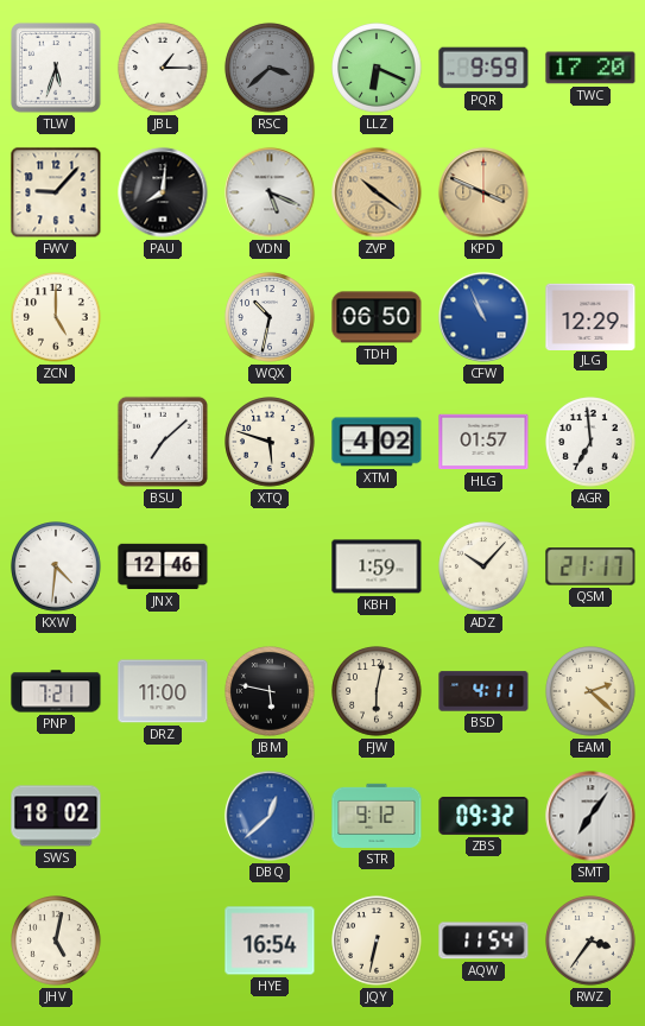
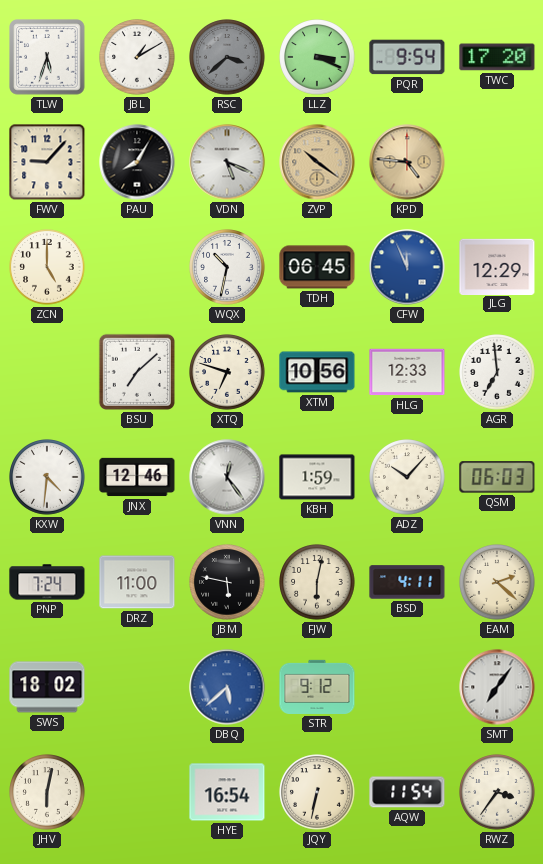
JBL: 1:15 -> 1:10 (137, 57)
LLZ: 6:19 -> 3:19 (317, 57)
PQR: 9:59 -> 9:54 (407, 57)
PAU: 8:01 -> 8:05 (137, 162)
KPD: 3:49 -> 4:46 (407, 162)
TDH: 06:50 -> 06:45 (317, 267)
CFW: 10:56 -> 11:56 (407, 267)
XTQ: 5:48 -> 6:48 (227, 372)
XTM: 4:02 -> 10:56 (317, 372)
HLG: 01:57 -> 12:33 (407, 372)
VNN: none -> 12:24 (227, 477)
QSM: 21:17 -> 06:03 (497, 477)
PNP: 7:21 -> 7:24 (47, 582)
DBQ: 12:38 -> 5:38 (227, 687)
ZBS: 09:32 -> none (483, 816)
JHV: 5:02 -> 6:02 (47, 792)
